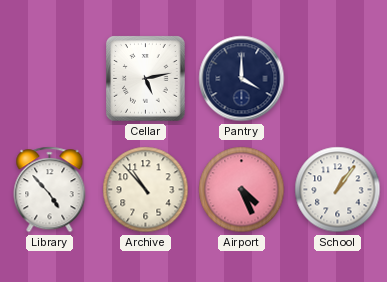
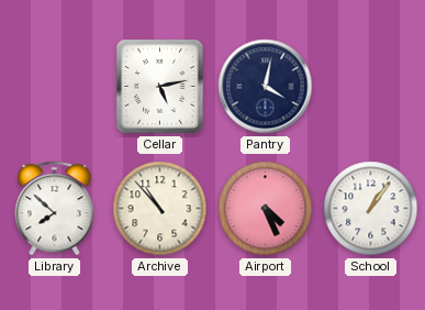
Pantry: 4:00 -> 4:02 (266, 87)
Library: 4:53 -> 7:52 (55, 209)
